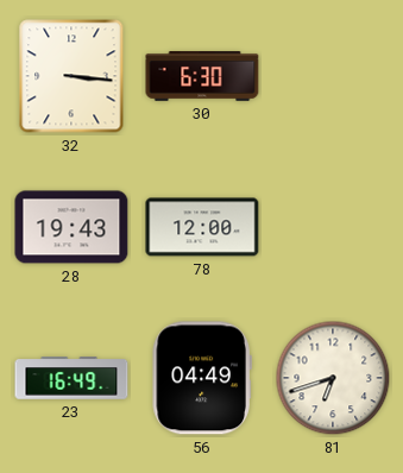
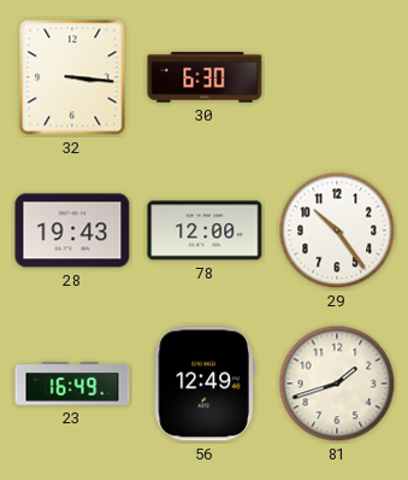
29: none -> 10:24 (337, 230)
56: 04:49 -> 12:49 (205, 384)
81: 6:42 -> 1:42 (337, 384)
